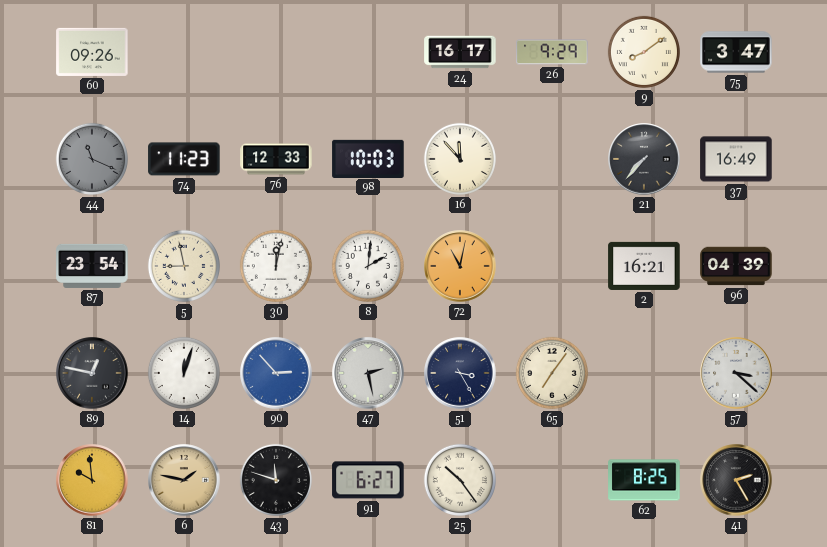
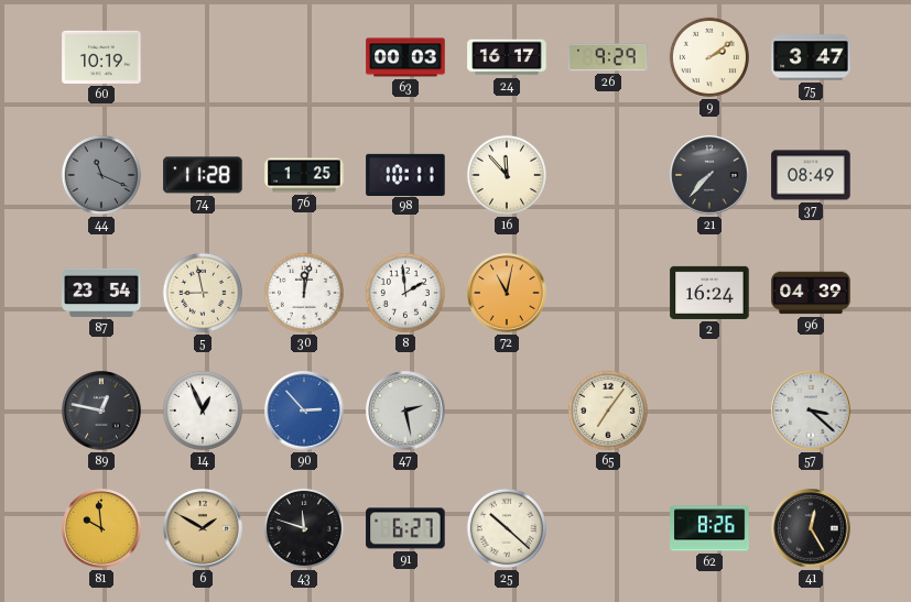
60: 09:26 -> 10:19 (101, 57)
63: none -> 00:03 (405, 57)
9: 8:09 -> 2:09 (709, 57)
74: 11:23 -> 11:28 (203, 175)
76: 12:33 -> 1:25 (304, 175)
98: 10:03 -> 10:11 (405, 174)
37: 16:49 -> 08:49 (811, 175)
8: 2:01 -> 1:59 (405, 293)
2: 16:21 -> 16:24 (709, 293)
14: 12:03 -> 12:56 (203, 411)
51: 3:25 -> none (460, 373)
6: 1:47 -> 1:50 (203, 528)
25: 10:24 -> 10:22 (507, 528)
62: 8:25 -> 8:26 (709, 528)
41: 2:25 -> 12:25 (811, 528)
